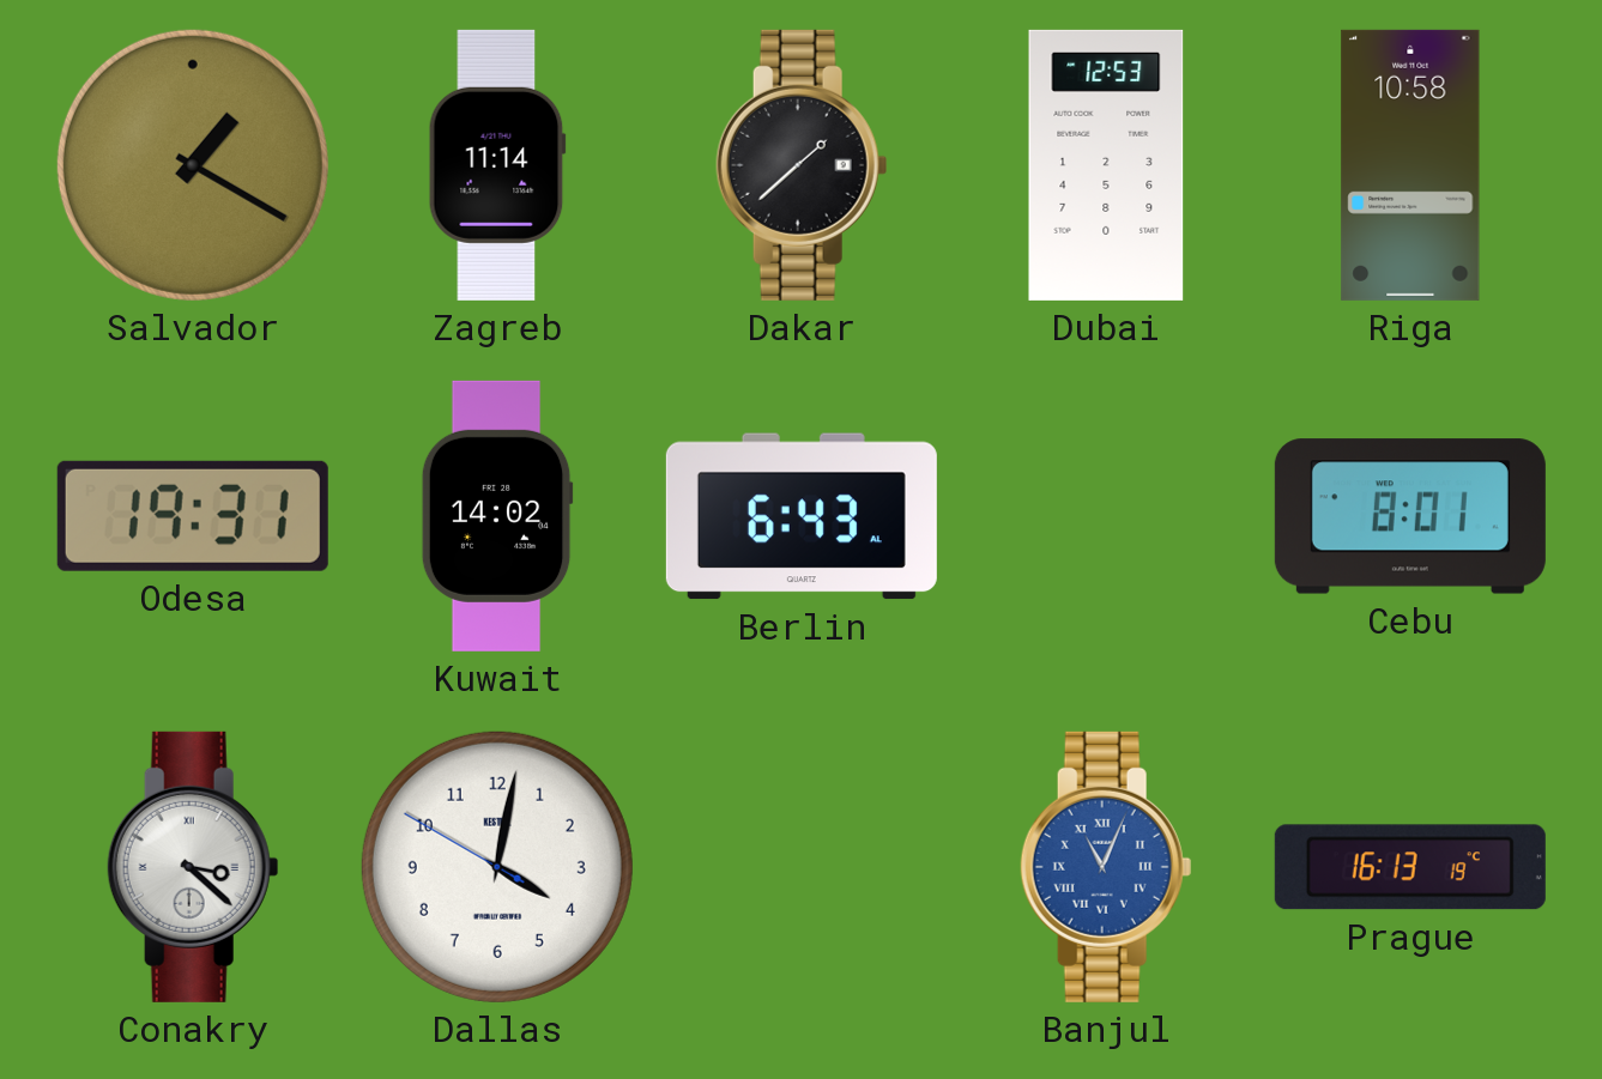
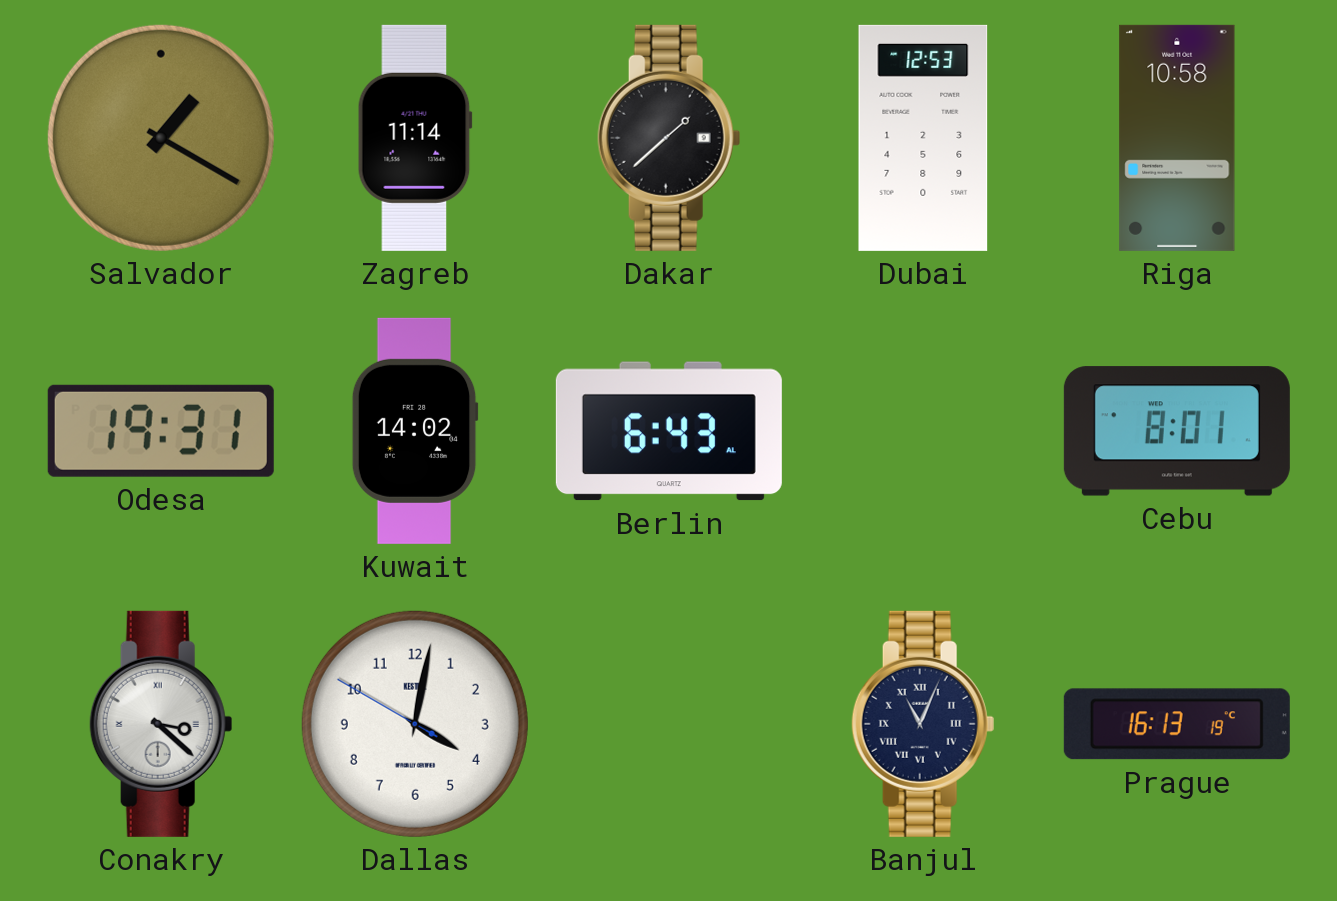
Banjul dial: blue -> navy (923, 724)
